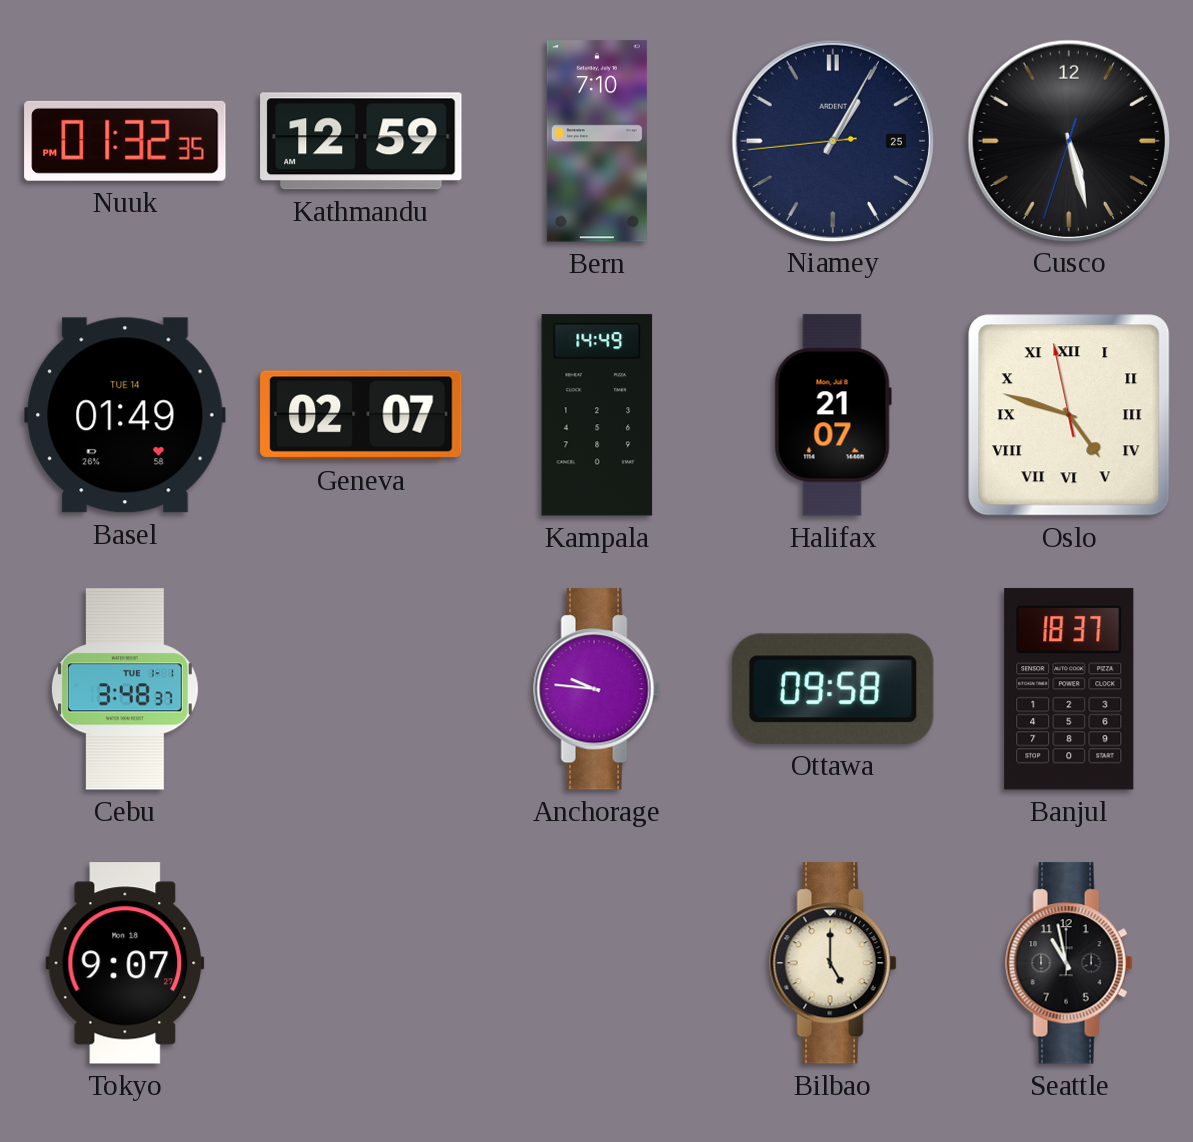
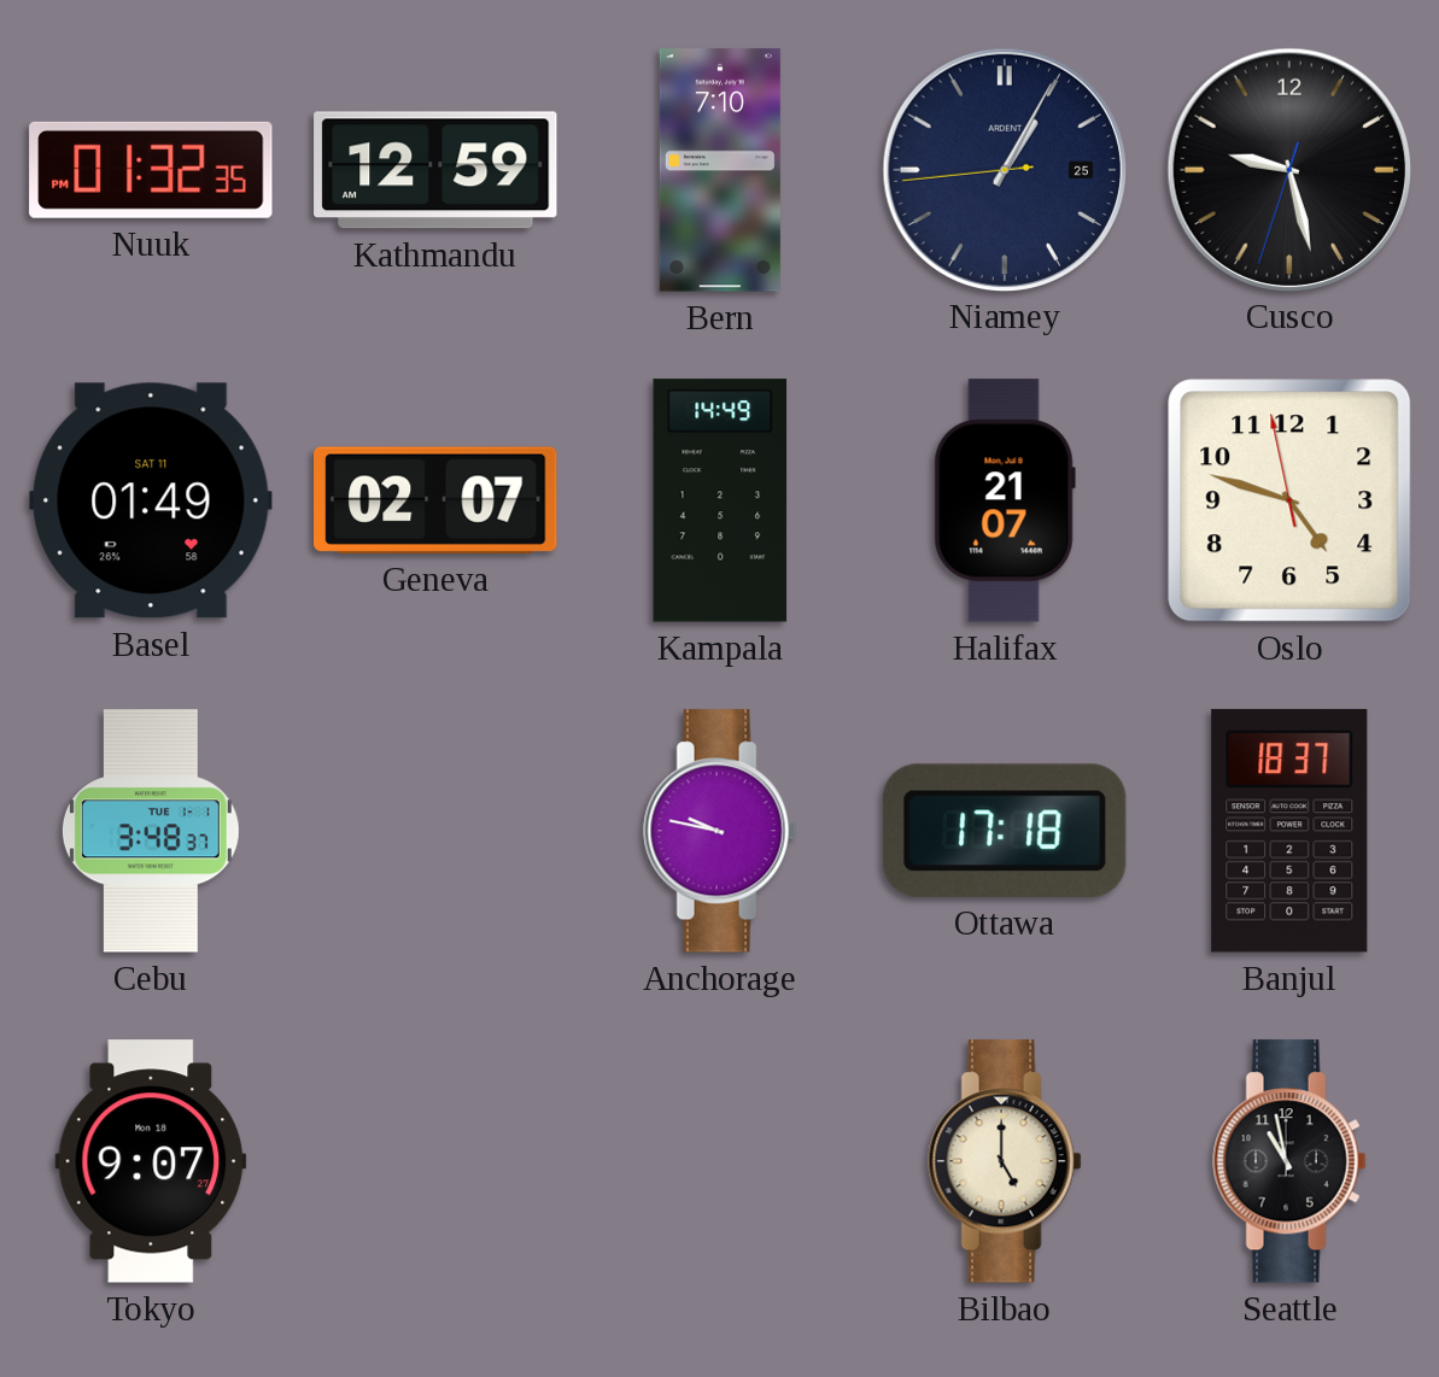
Cusco: 5:27 -> 9:27 (1288, 169)
Basel date: TUE 14 -> SAT 11 (151, 500)
Oslo numerals: Roman -> Arabic (1289, 500)
Anchorage: 9:46 -> 9:47 (720, 831)
Ottawa: 09:58 -> 17:18 (1005, 831)
